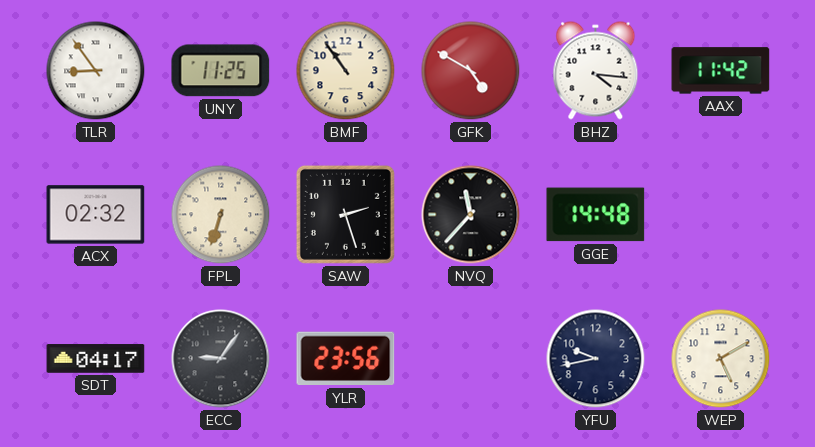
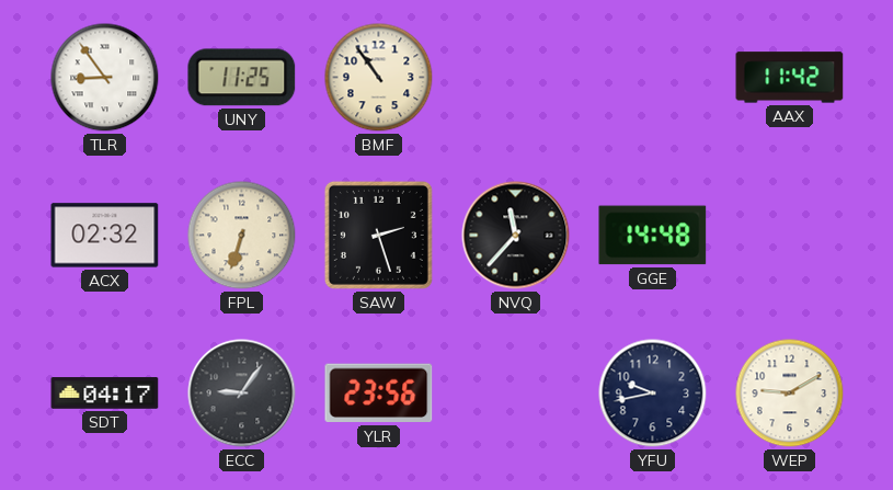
GFK: 4:50 -> none (471, 71)
BHZ: 4:16 -> none (596, 71)
WEP: 5:10 -> 9:10 (790, 394)
